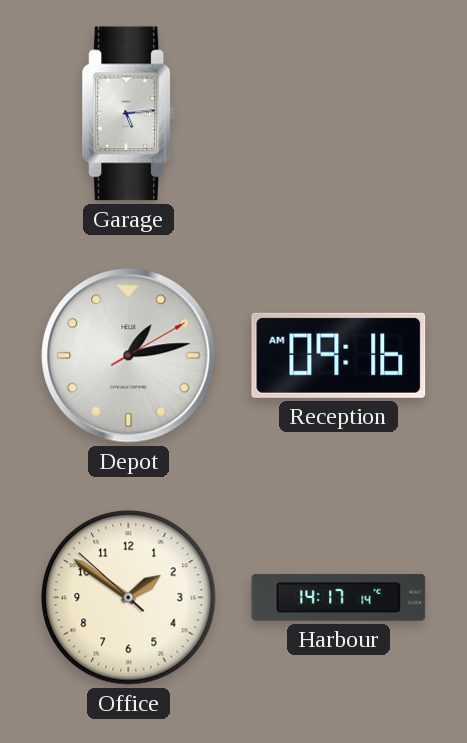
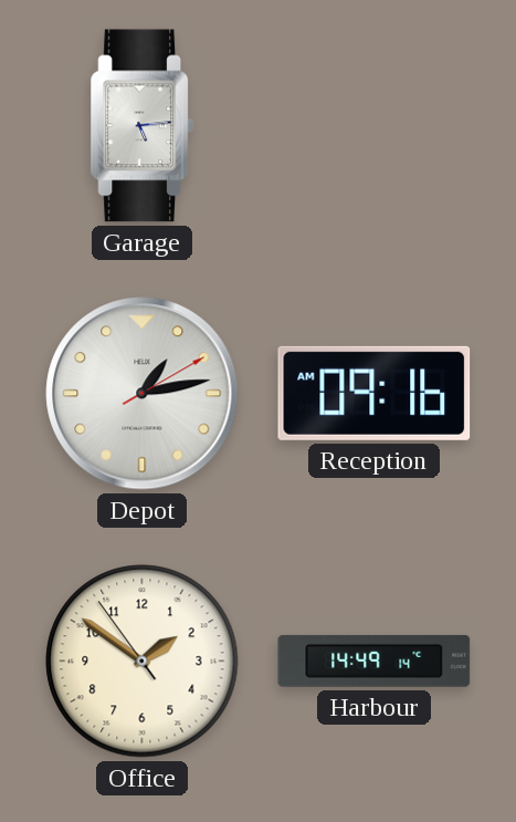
Office: 1:50:52 -> 1:50:54 (143, 662)
Harbour: 14:17 -> 14:49 (375, 660)
